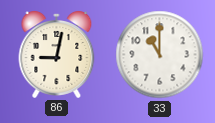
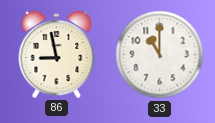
86: 9:02 -> 8:58 (57, 55)
